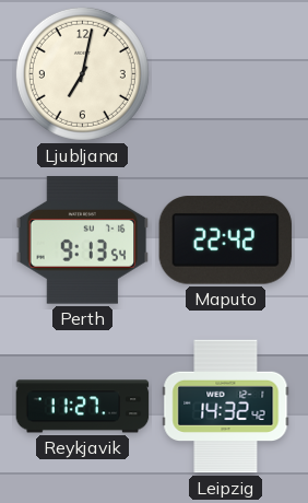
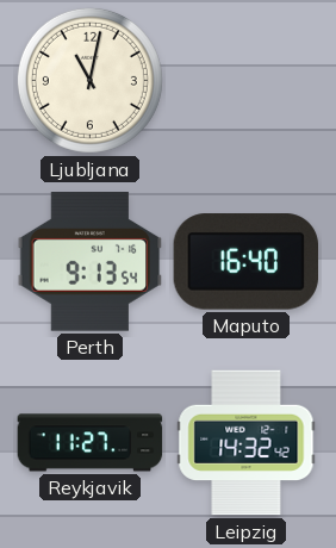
Ljubljana: 7:02 -> 11:02 (89, 80)
Maputo: 22:42 -> 16:40 (247, 262)
